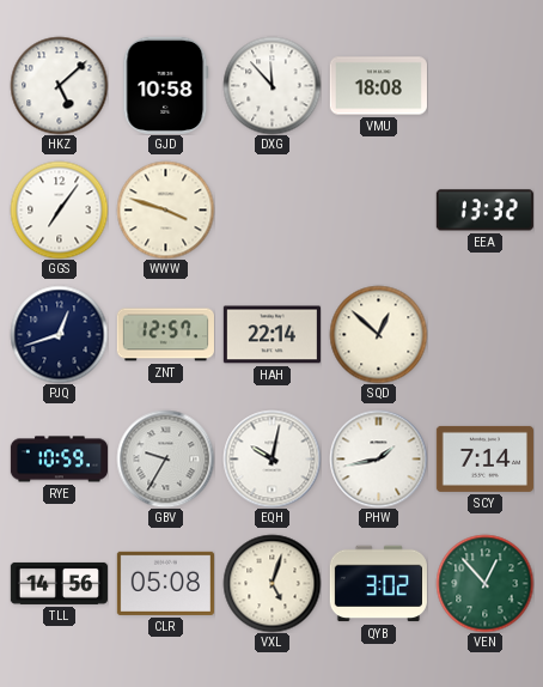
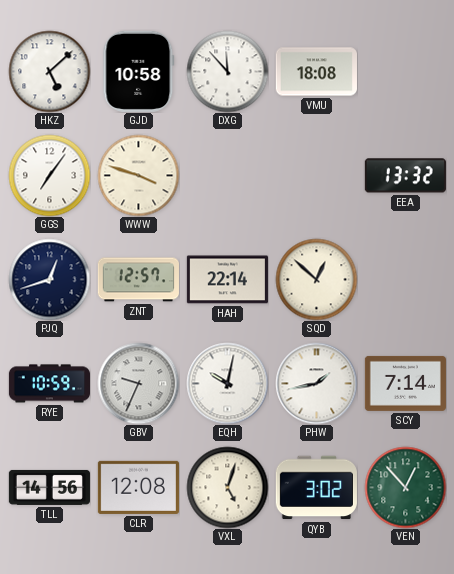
GBV: 9:35 -> 9:34 (138, 383)
CLR: 05:08 -> 12:08 (138, 487)
